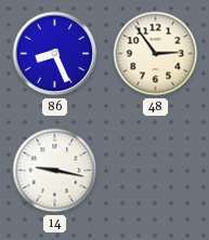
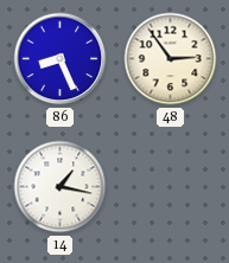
14: 9:17 -> 1:17 (61, 187)
